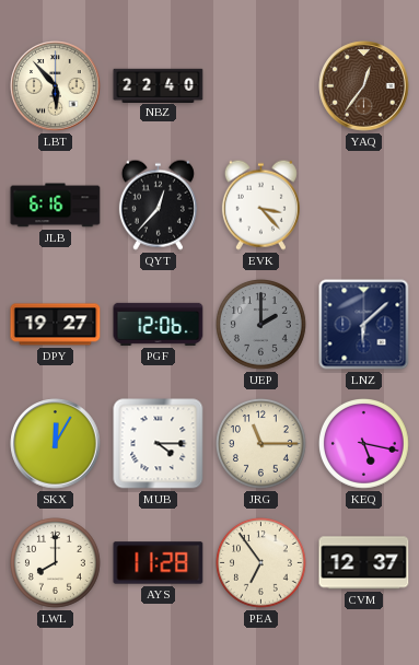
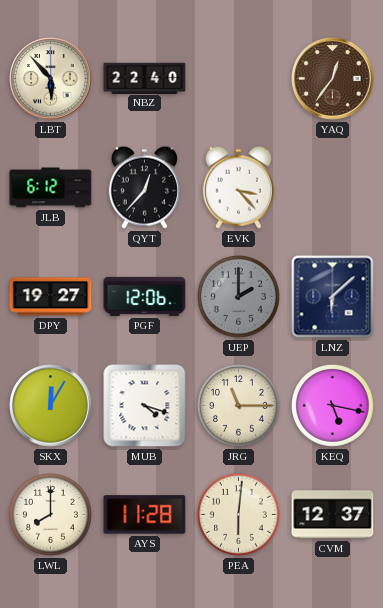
JLB: 6:16 -> 6:12 (51, 188)
MUB: 4:15 -> 4:18 (145, 406)
PEA: 6:54 -> 6:01 (239, 515)
